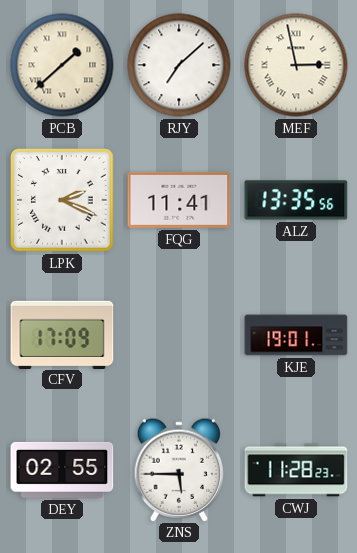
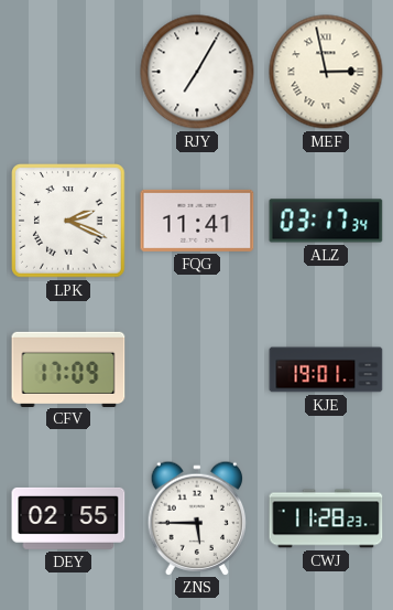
PCB: 1:38 -> none (62, 65)
RJY: 7:08 -> 7:05 (197, 72)
ALZ: 13:35 -> 03:17 (326, 221)
